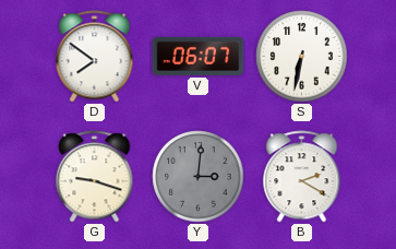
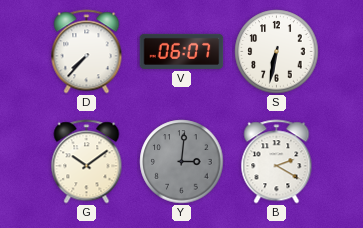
D: 7:51 -> 7:37 (87, 52)
G: 9:18 -> 10:09 (87, 162)
